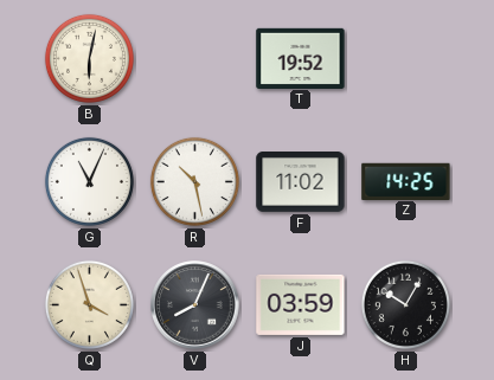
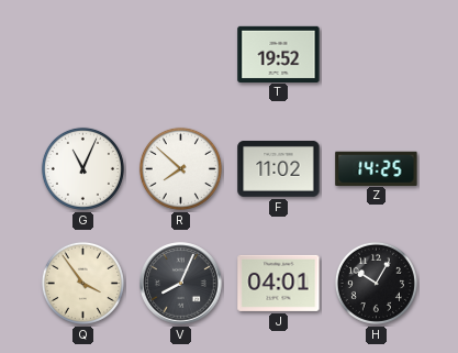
B: 6:02 -> none (89, 58)
R: 10:28 -> 7:52 (180, 168)
Q: 3:57 -> 3:54 (82, 283)
J: 03:59 -> 04:01 (279, 283)
